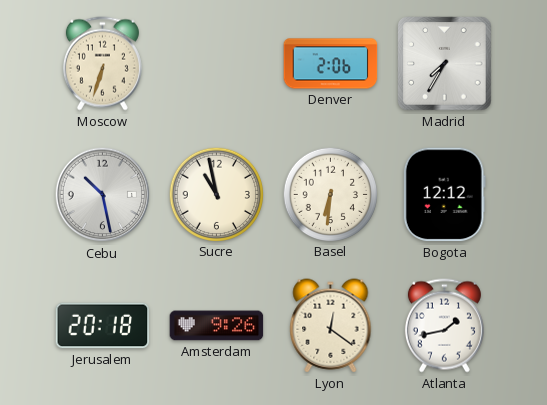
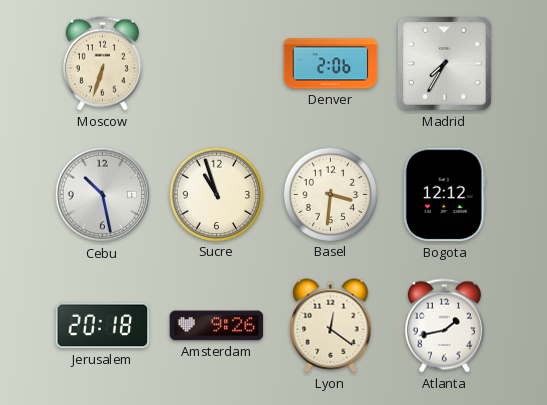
Sucre: 10:58 -> 10:57 (216, 194)
Basel: 6:31 -> 3:31 (330, 194)
